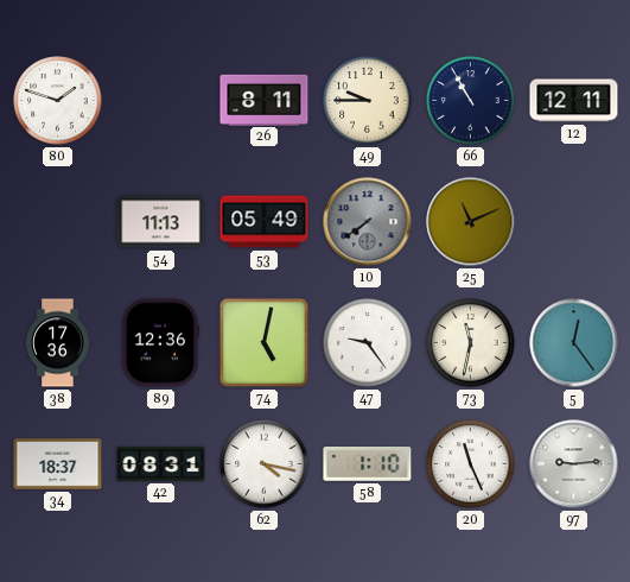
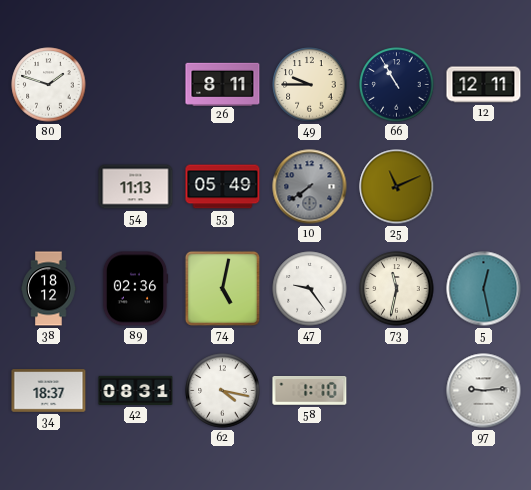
38: 17:36 -> 18:12 (49, 289)
89: 12:36 -> 02:36 (135, 289)
5: 12:24 -> 12:28 (484, 289)
20: 11:26 -> none (471, 464)
